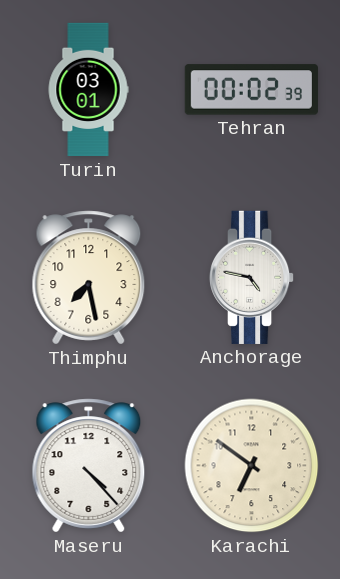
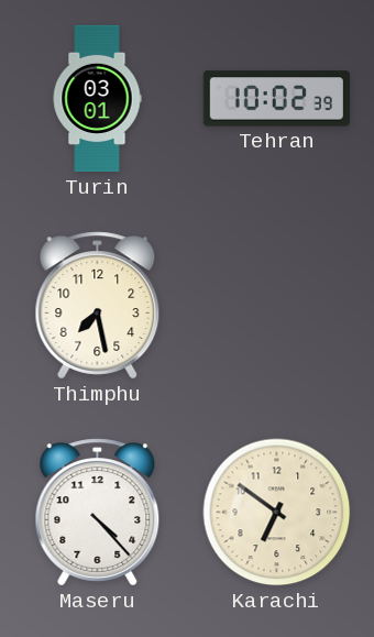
Tehran: 00:02 -> 10:02 (276, 99)
Anchorage: 4:47 -> none (252, 277)
